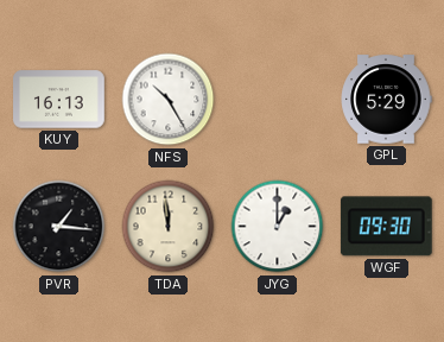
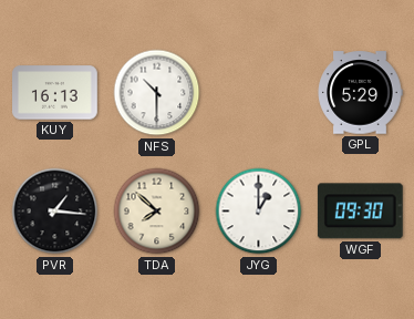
NFS: 10:25 -> 10:30 (157, 93)
TDA: 11:59 -> 7:52 (157, 212)
